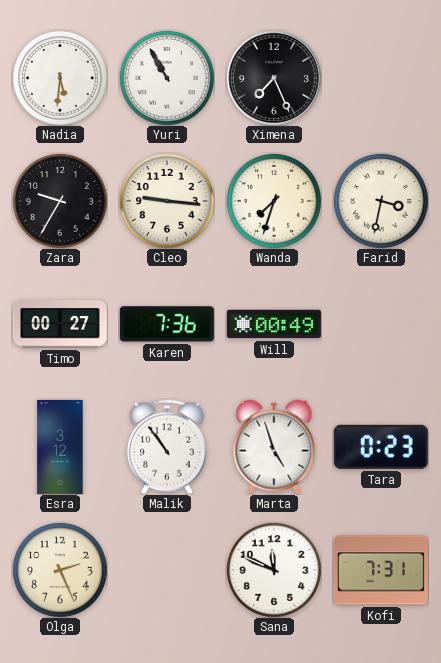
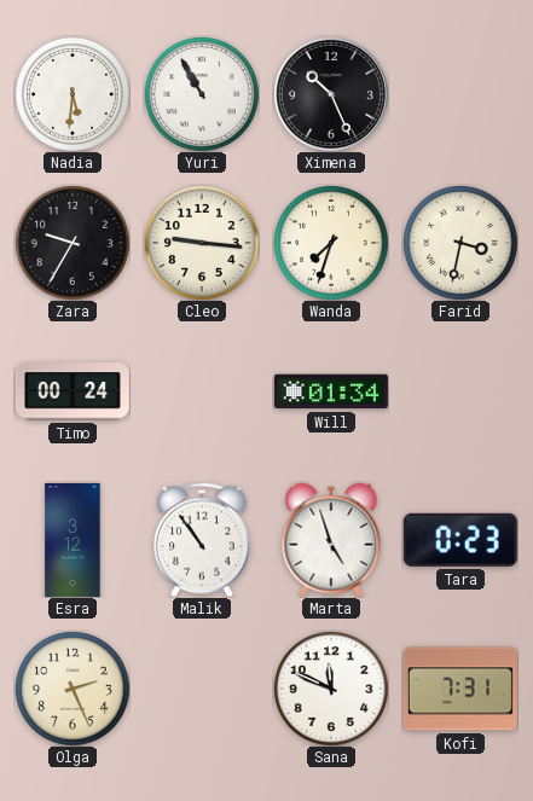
Ximena: 7:26 -> 10:26 (331, 94)
Timo: 00:27 -> 00:24 (73, 391)
Karen: 7:36 -> none (167, 324)
Will: 00:49 -> 01:34 (331, 391)
